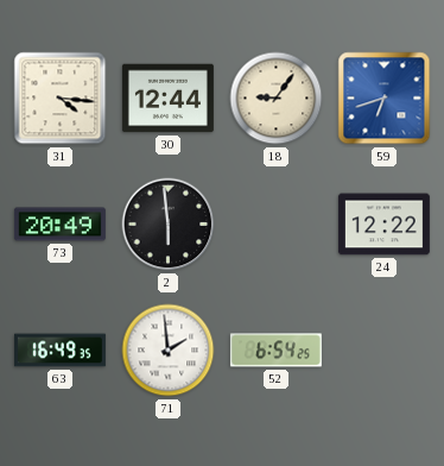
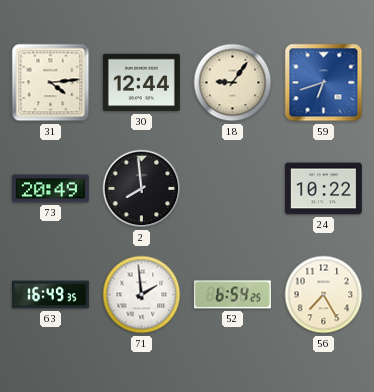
31: 4:16 -> 4:14 (51, 83)
2: 5:59 -> 7:59 (142, 189)
24: 12:22 -> 10:22 (323, 189)
56: none -> 7:25 (324, 295)
